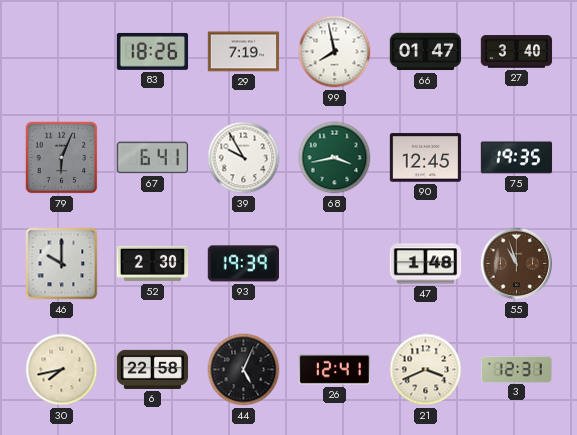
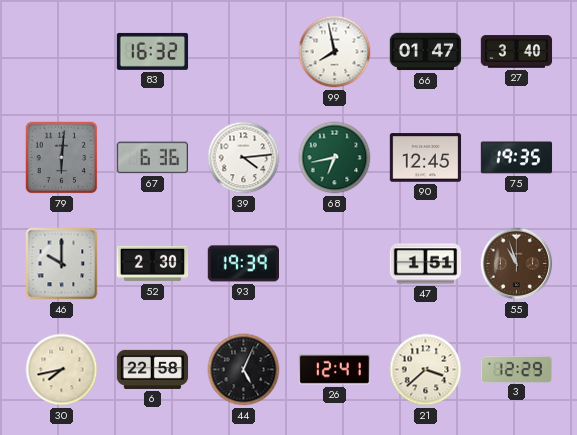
83: 18:26 -> 16:32 (153, 51)
29: 7:19 -> none (244, 52)
79: 6:04 -> 6:01 (62, 158)
67: 6:41 -> 6:36 (153, 158)
39: 9:55 -> 4:14 (244, 158)
68: 3:43 -> 6:43 (335, 158)
47: 1:48 -> 1:51 (426, 264)
21: 3:41 -> 3:38 (426, 370)
3: 12:31 -> 12:29 (516, 369)
